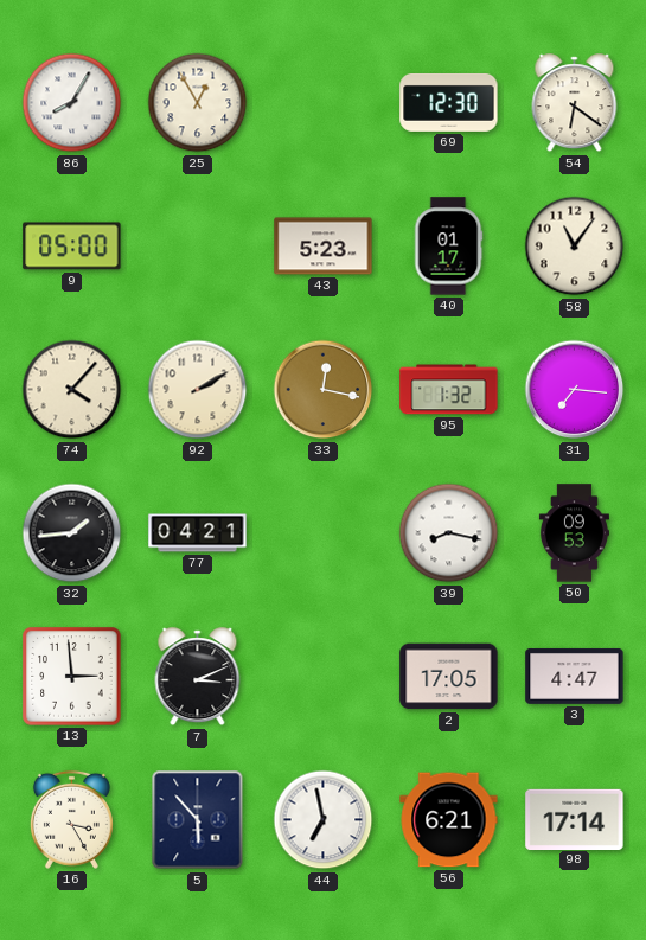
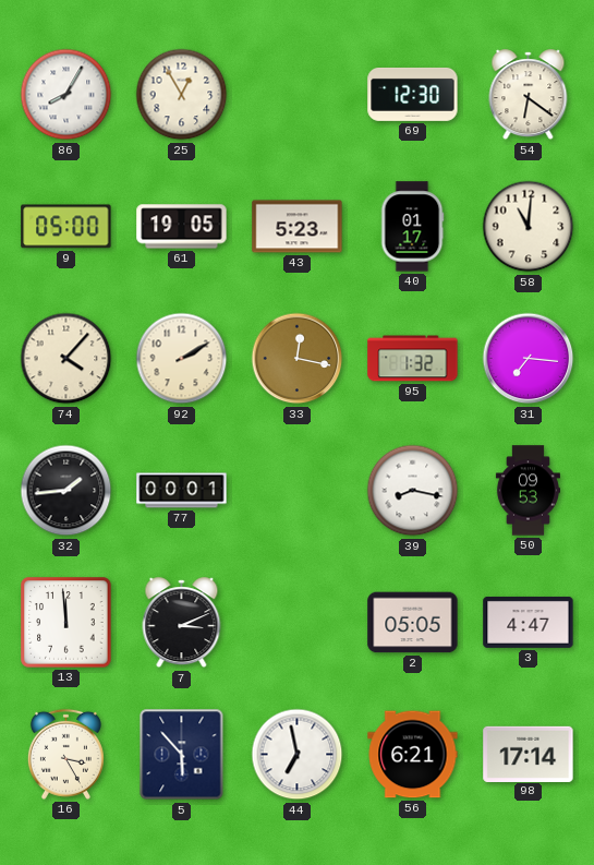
61: none -> 19:05 (182, 227)
58: 11:06 -> 11:01 (529, 227)
77: 04:21 -> 00:01 (182, 491)
13: 2:59 -> 11:59 (66, 623)
2: 17:05 -> 05:05 (413, 623)
